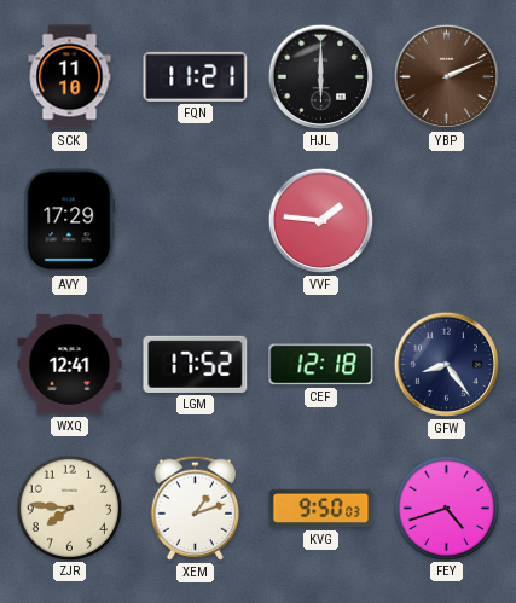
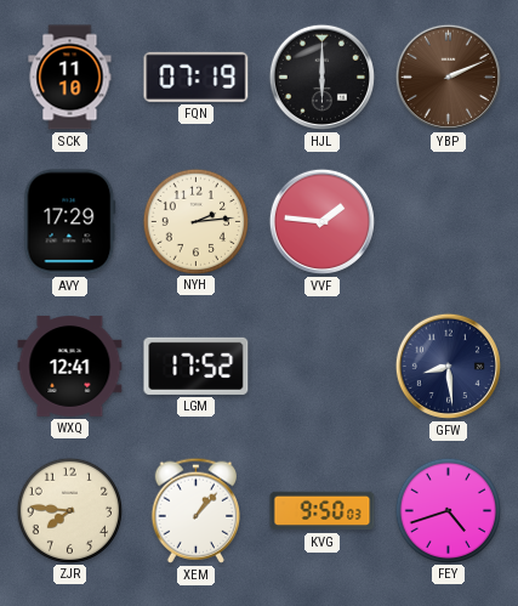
FQN: 11:21 -> 07:19 (197, 77)
NYH: none -> 2:14 (195, 221)
CEF: 12:18 -> none (321, 365)
GFW: 8:24 -> 8:29 (448, 366)
XEM: 1:12 -> 1:07 (197, 510)
